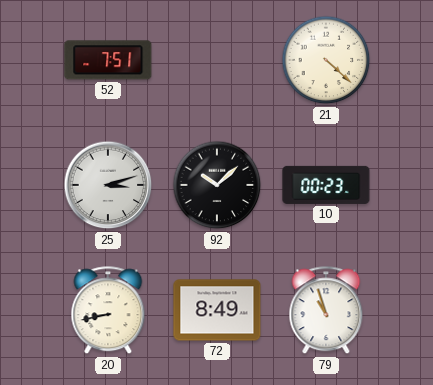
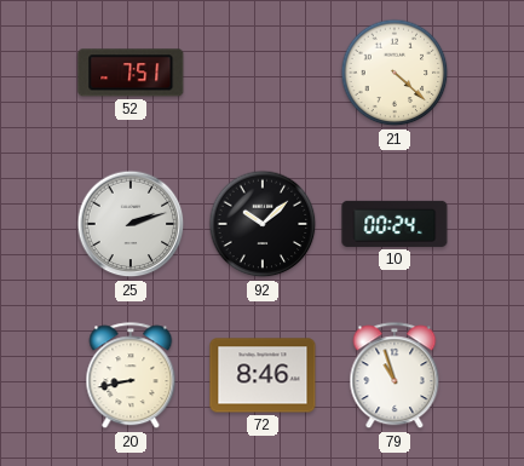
25: 3:12 -> 2:12 (131, 224)
10: 00:23 -> 00:24 (395, 224)
72: 8:49 -> 8:46 (263, 375)
